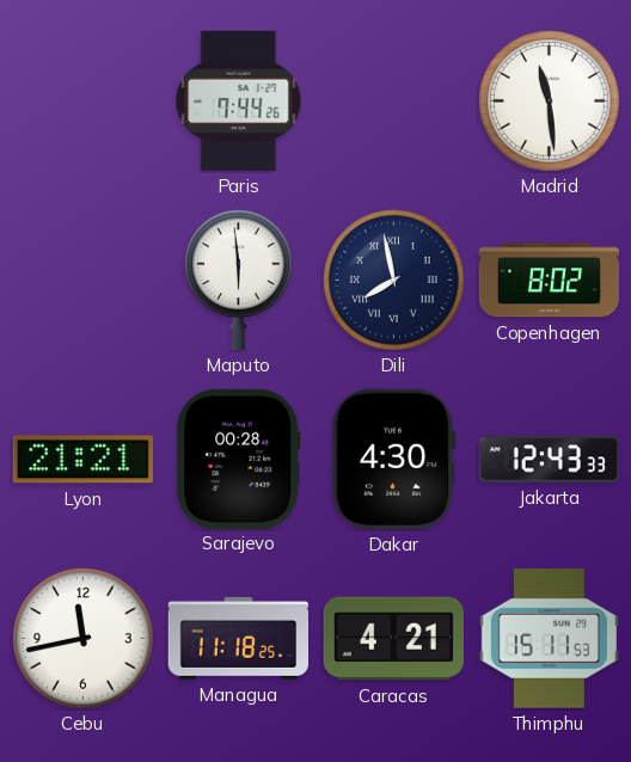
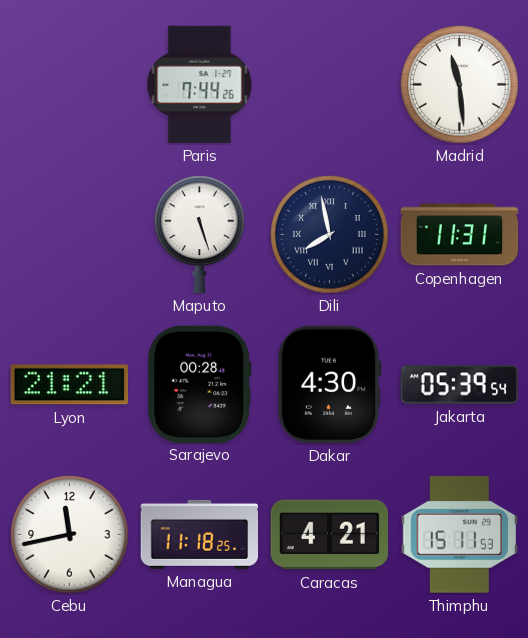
Maputo: 5:59 -> 5:27 (200, 234)
Copenhagen: 8:02 -> 11:31 (460, 235)
Jakarta: 12:43 -> 05:39 (459, 385)
